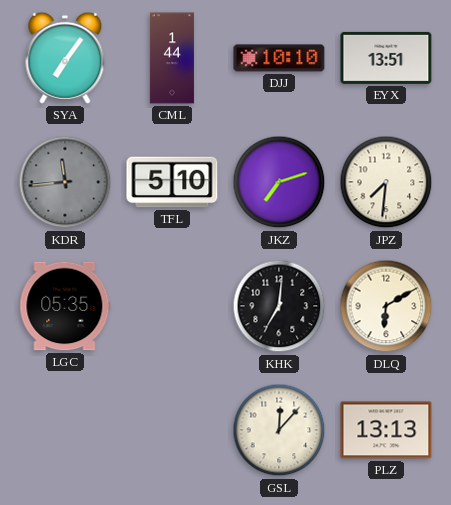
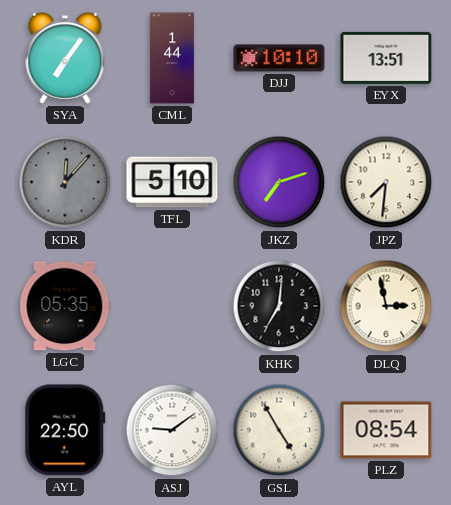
KDR: 11:44 -> 12:07 (65, 182)
DLQ: 6:10 -> 2:58 (386, 306)
AYL: none -> 22:50 (65, 430)
ASJ: none -> 9:09 (172, 430)
GSL: 12:07 -> 4:55 (279, 430)
PLZ: 13:13 -> 08:54 (386, 430)
